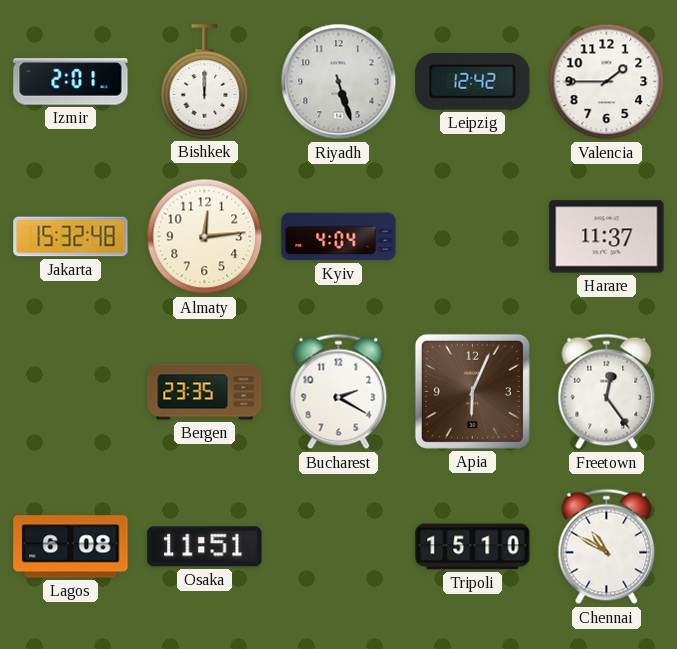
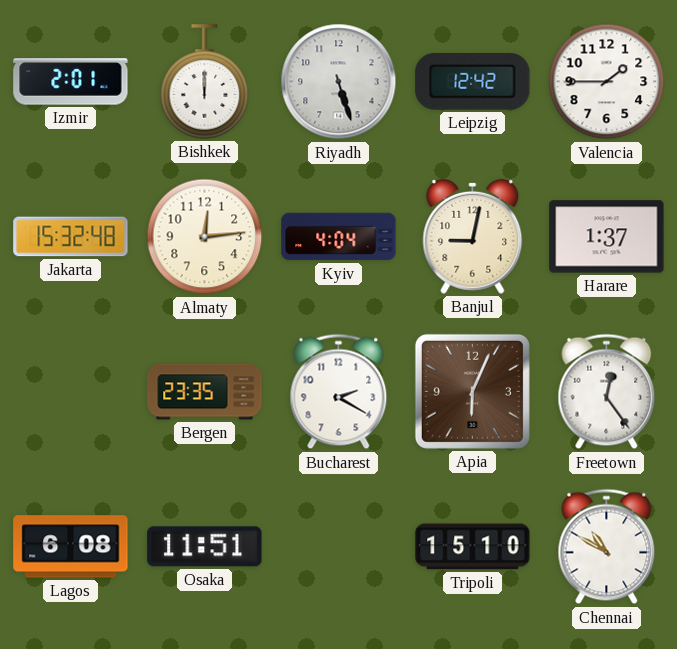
Banjul: none -> 9:02 (473, 236)
Harare: 11:37 -> 1:37 (607, 237)
